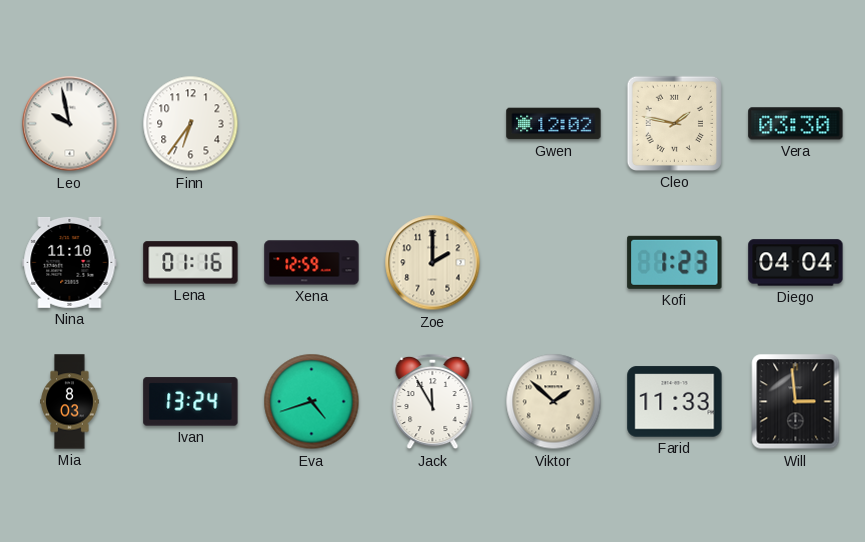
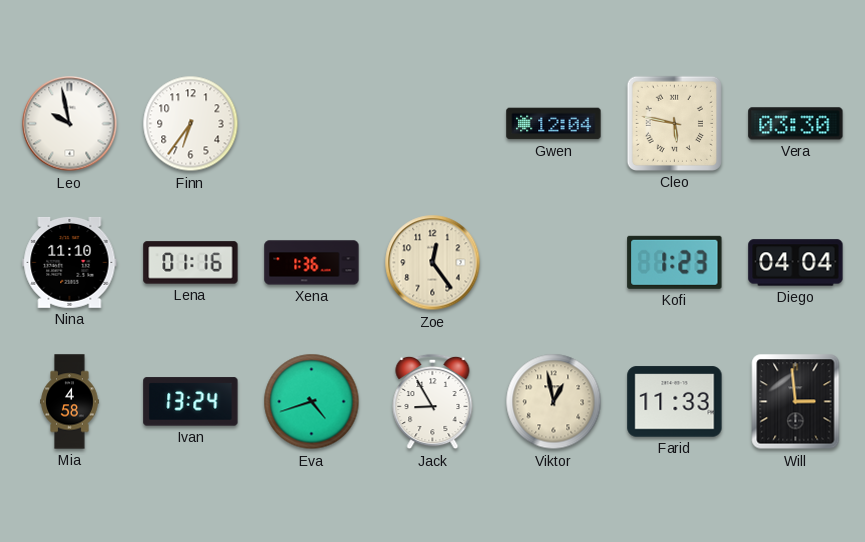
Gwen: 12:02 -> 12:04 (554, 124)
Cleo: 1:47 -> 5:47 (674, 123)
Xena: 12:59 -> 1:36 (312, 263)
Zoe: 2:00 -> 12:24 (433, 263)
Mia: 8:03 -> 4:58 (70, 402)
Jack: 11:55 -> 8:55 (433, 402)
Viktor: 1:52 -> 12:58 (554, 402)
